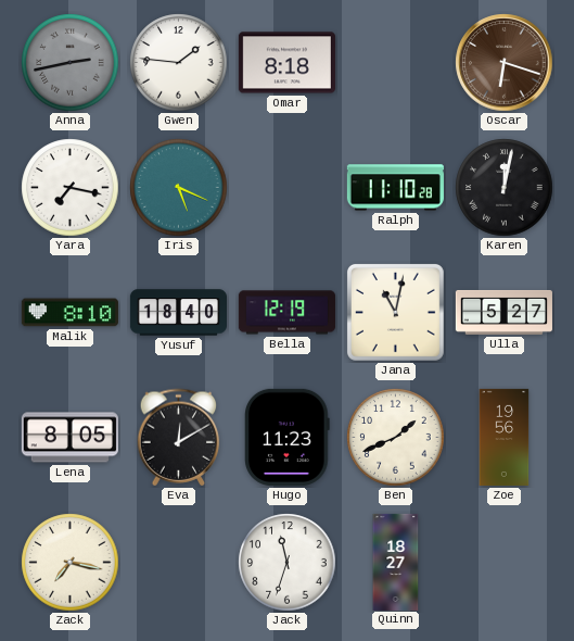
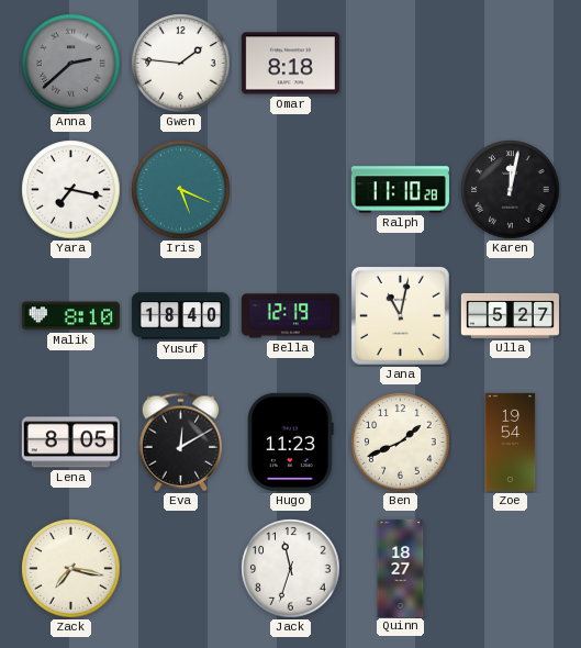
Anna: 2:43 -> 2:38 (71, 64)
Oscar: 6:18 -> none (505, 63)
Zoe: 19:56 -> 19:54 (511, 442)
